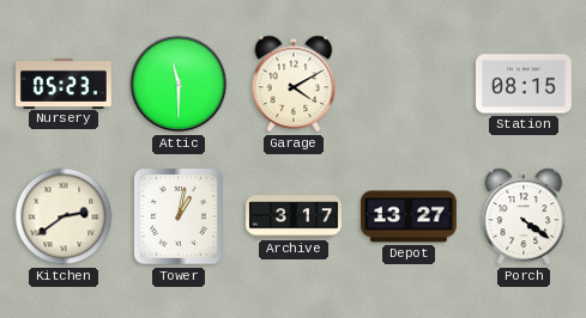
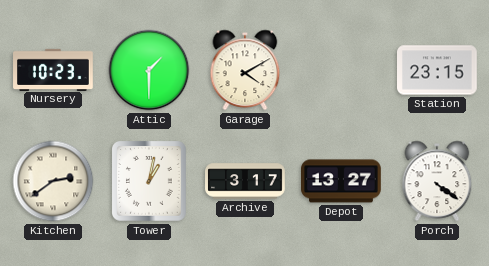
Nursery: 05:23 -> 10:23 (53, 69)
Attic: 11:30 -> 1:30 (149, 70)
Station: 08:15 -> 23:15 (438, 70)
